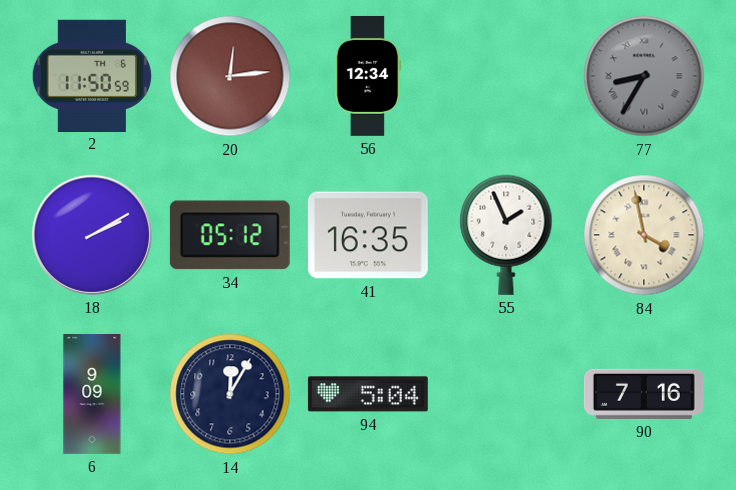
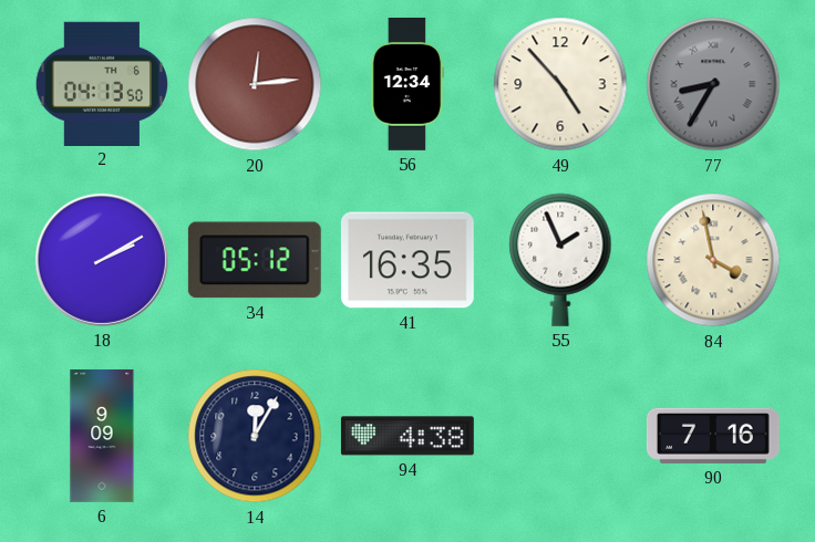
2: 11:50 -> 04:13 (101, 83)
49: none -> 4:53 (560, 84)
94: 5:04 -> 4:38 (407, 436)
